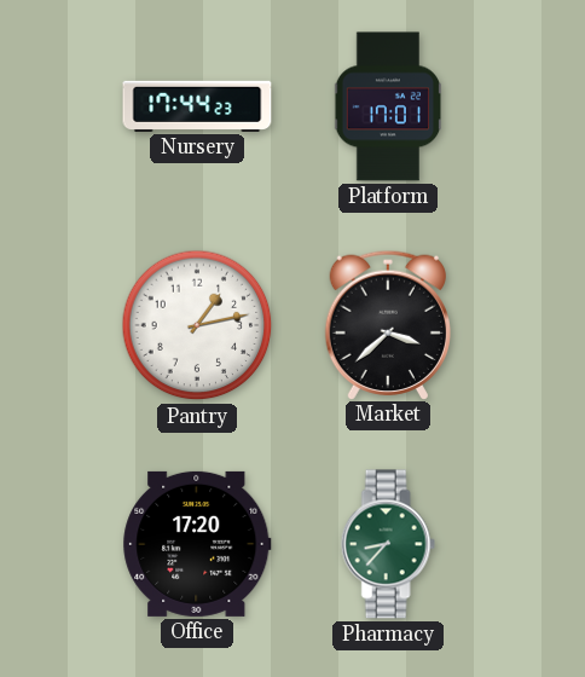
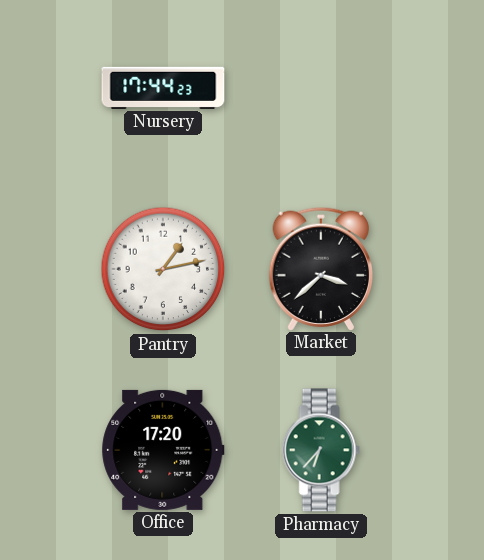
Platform: 17:01 -> none (388, 106)
Pharmacy: 8:37 -> 6:37 (321, 450)
